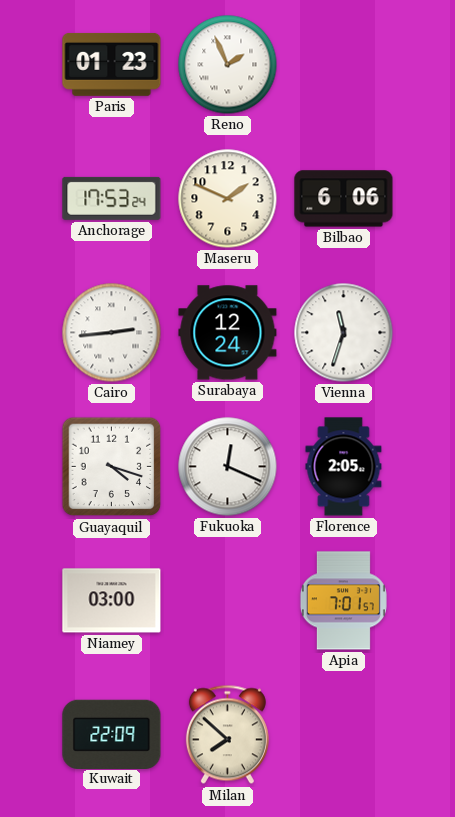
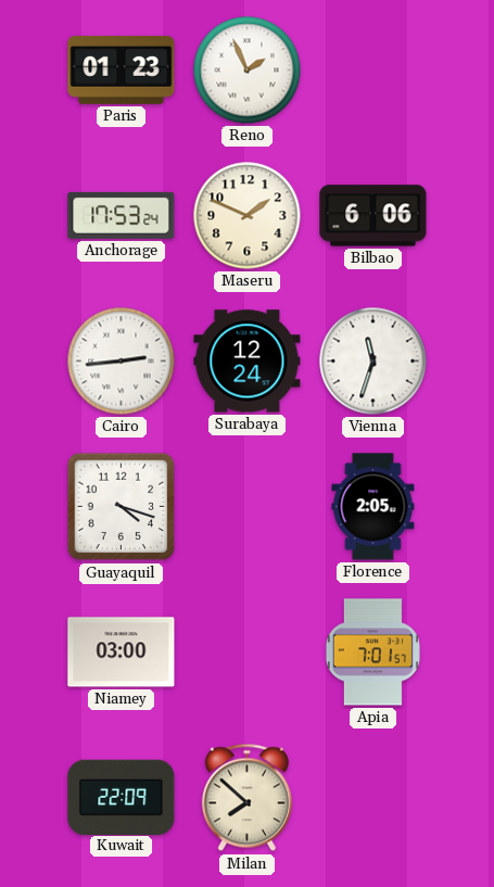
Fukuoka: 12:19 -> none (228, 467)
